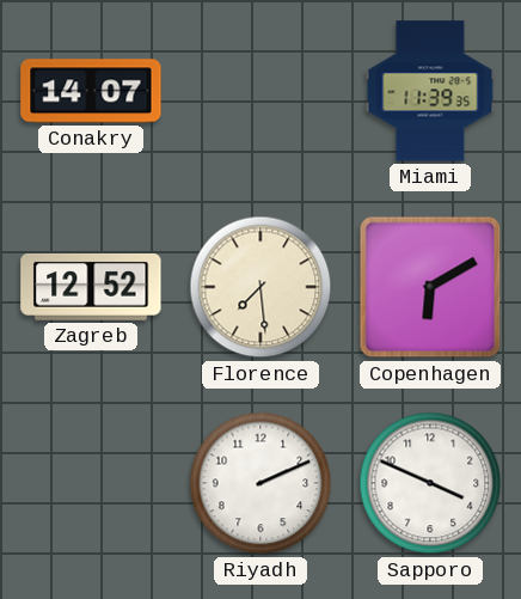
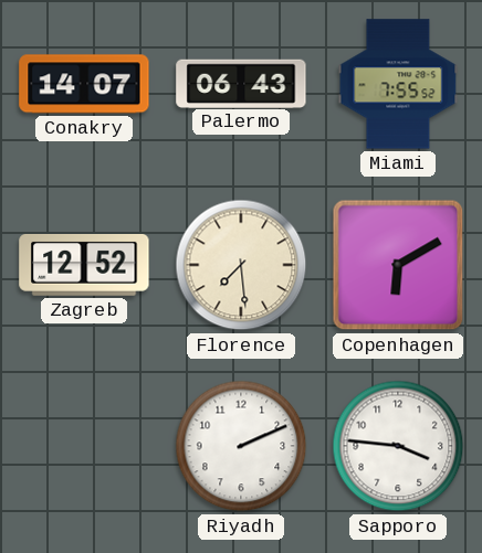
Palermo: none -> 06:43 (241, 83)
Miami: 11:39 -> 7:55 (398, 84)
Sapporo: 3:49 -> 3:46 (398, 446)
